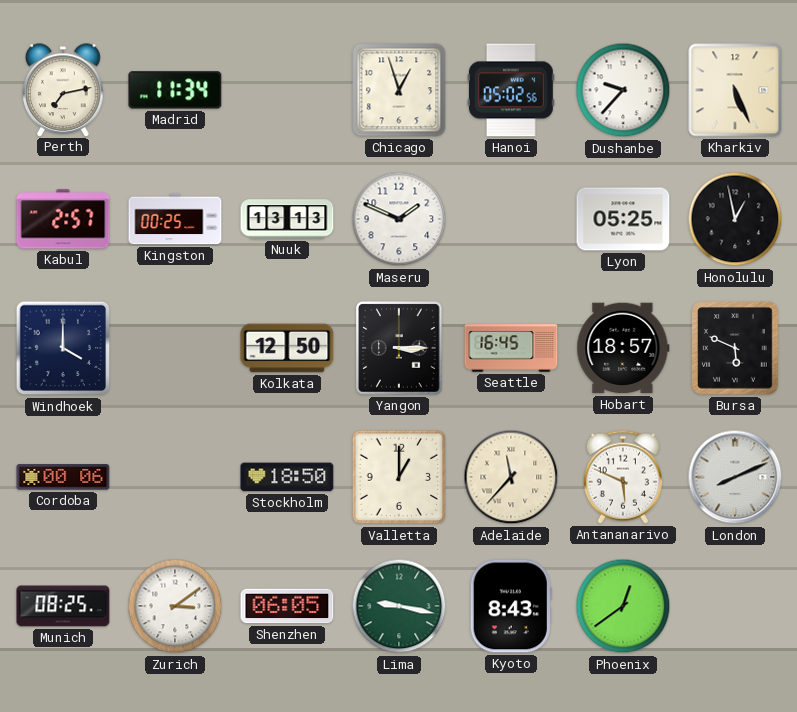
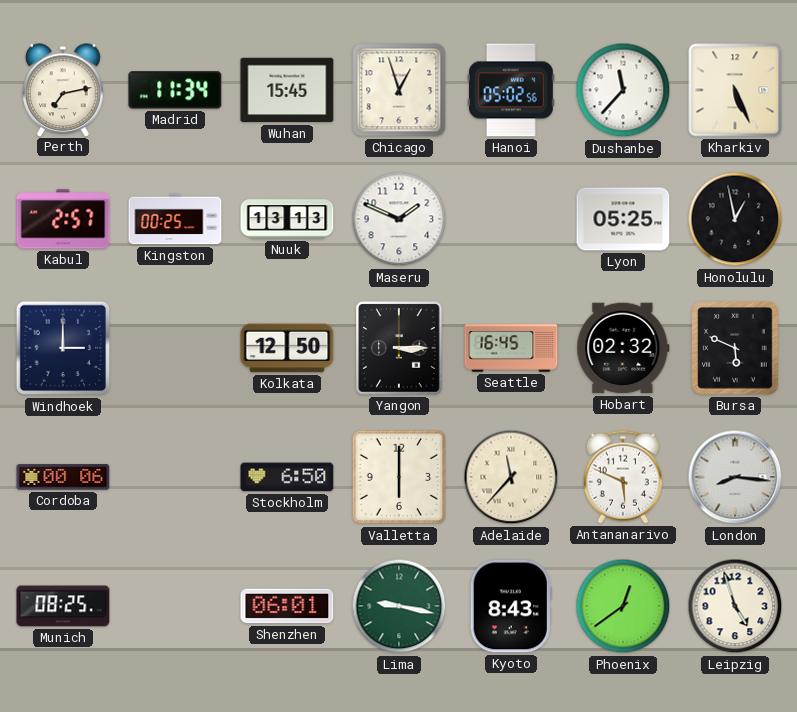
Wuhan: none -> 15:45 (287, 90)
Dushanbe: 9:37 -> 11:37 (623, 90)
Windhoek: 4:00 -> 3:00 (63, 348)
Hobart: 18:57 -> 02:32 (623, 348)
Stockholm: 18:50 -> 6:50 (287, 477)
Valletta: 1:00 -> 6:00 (399, 477)
London: 8:11 -> 8:16 (735, 477)
Zurich: 3:09 -> none (175, 606)
Shenzhen: 06:05 -> 06:01 (287, 606)
Leipzig: none -> 4:57 (735, 606)
